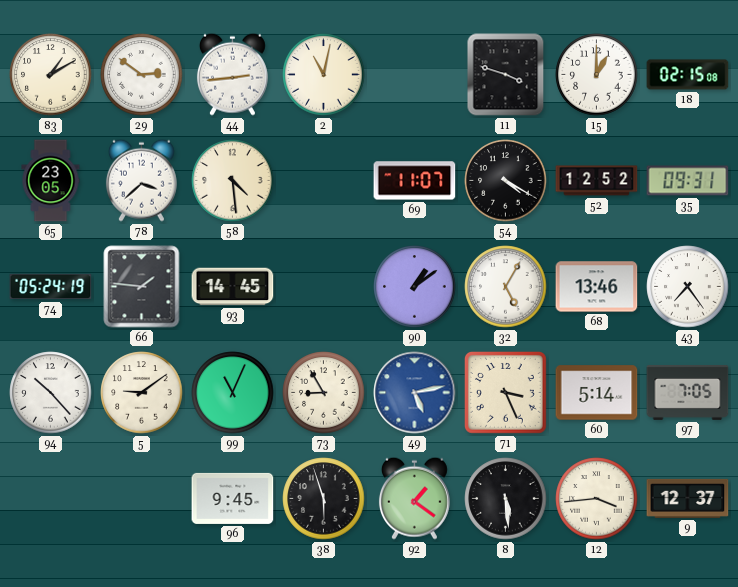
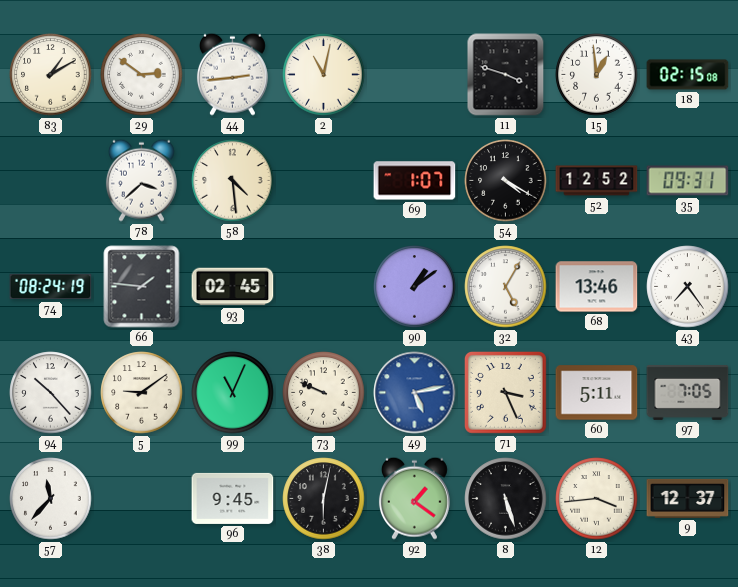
15: 1:00 -> 12:59 (597, 75)
65: 23:05 -> none (51, 181)
69: 11:07 -> 1:07 (415, 181)
74: 05:24 -> 08:24 (51, 287)
93: 14:45 -> 02:45 (233, 287)
73: 8:55 -> 9:49 (324, 393)
60: 5:14 -> 5:11 (597, 393)
57: none -> 11:37 (51, 499)
38: 5:57 -> 6:02 (324, 499)
8: 5:29 -> 5:27 (506, 499)
